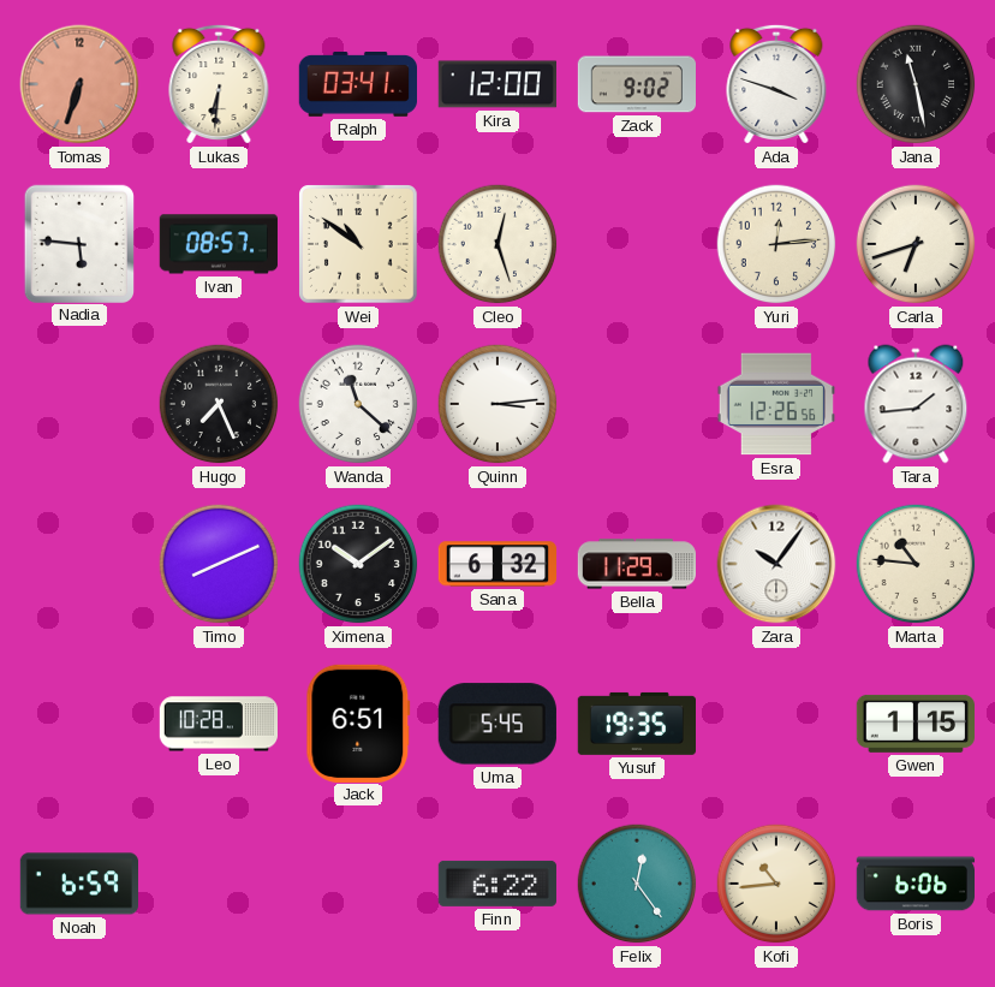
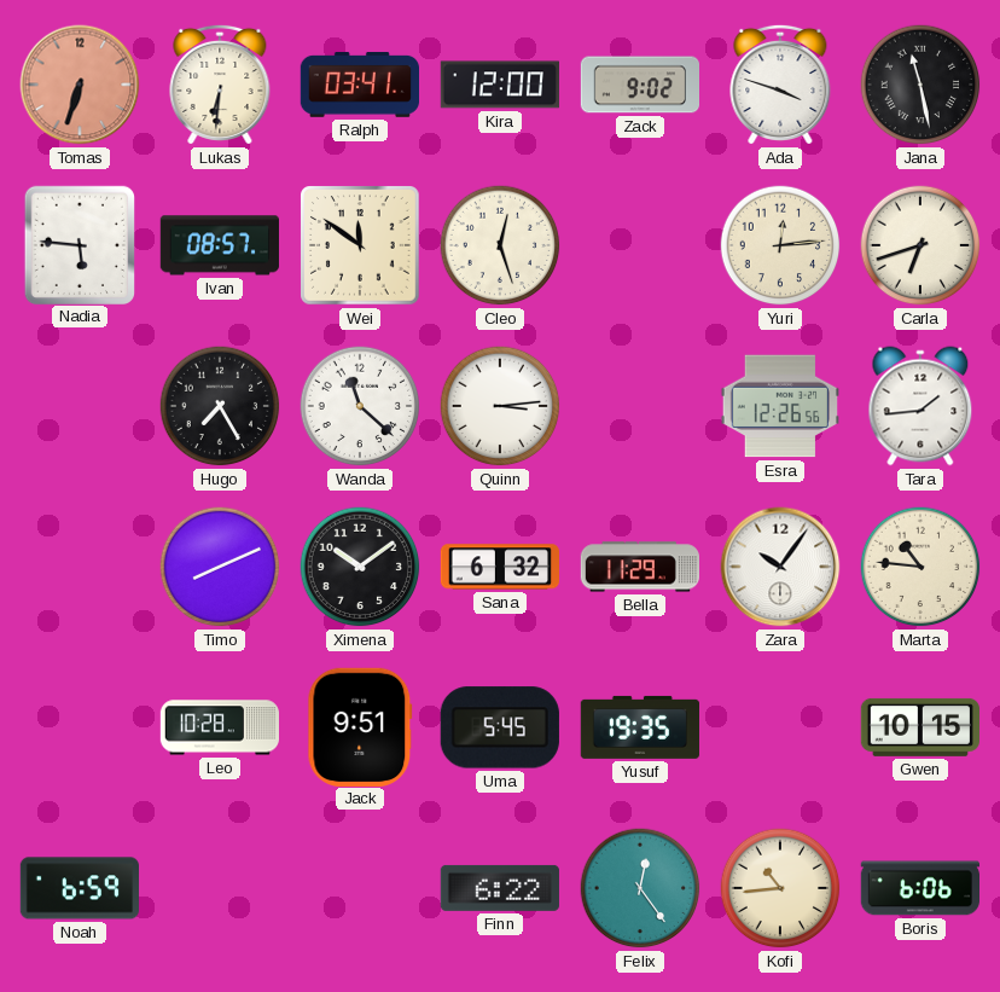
Wei: 10:51 -> 11:51 (361, 245)
Hugo: 7:26 -> 7:25 (220, 406)
Jack: 6:51 -> 9:51 (360, 726)
Gwen: 1:15 -> 10:15 (919, 727)
